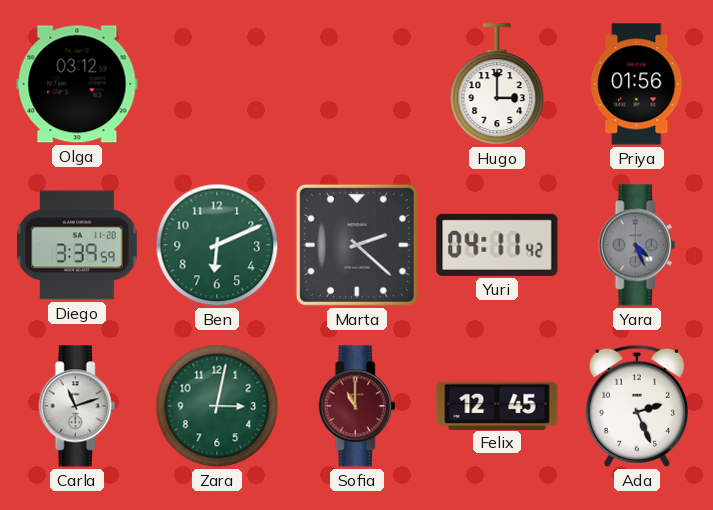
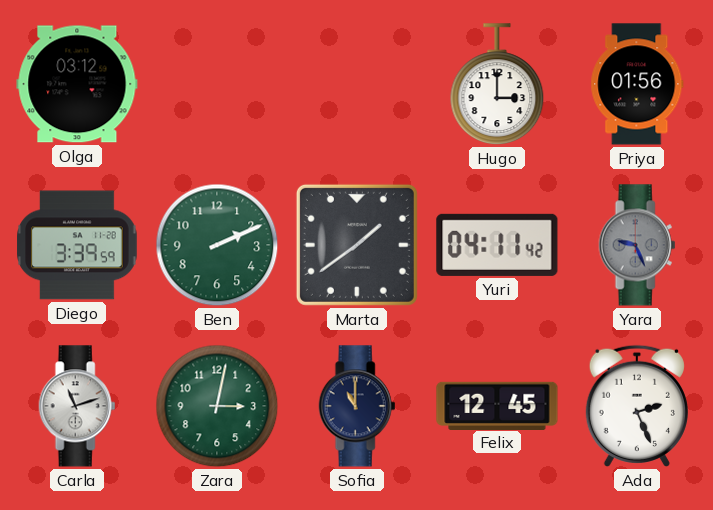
Ben: 6:11 -> 2:11 (217, 245)
Marta: 2:22 -> 1:39 (357, 245)
Yara: 4:26 -> 9:26 (637, 245)
Sofia dial: burgundy -> navy (357, 406)
